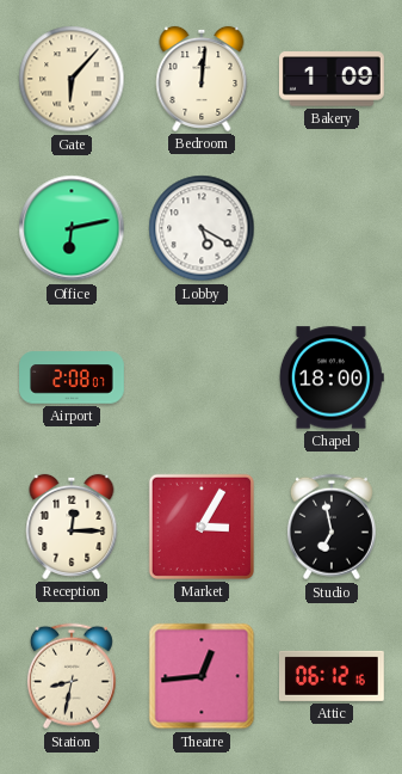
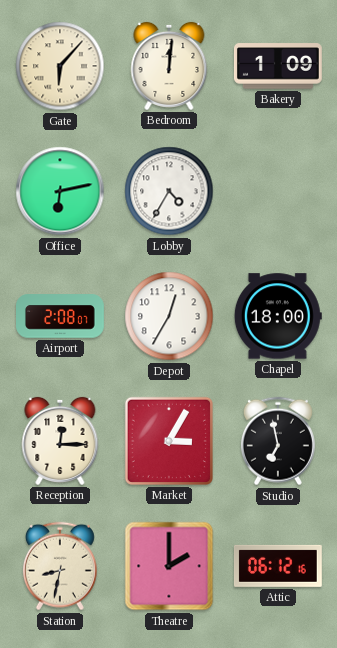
Lobby: 5:20 -> 4:35 (169, 191)
Depot: none -> 12:35 (169, 316)
Theatre: 12:44 -> 2:00 (169, 566)
